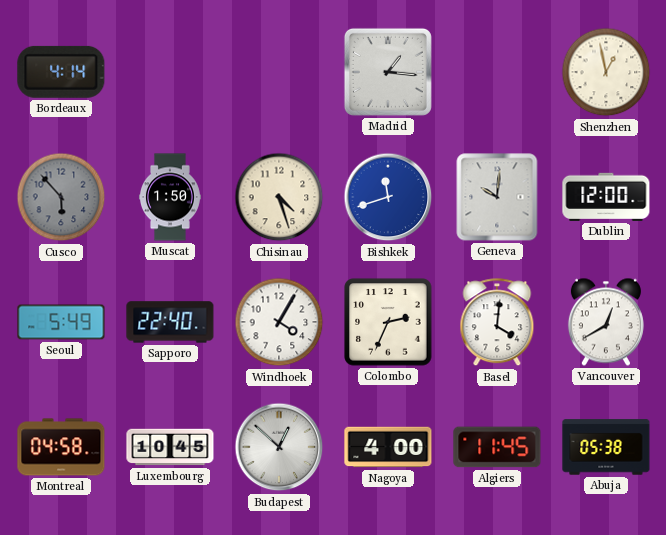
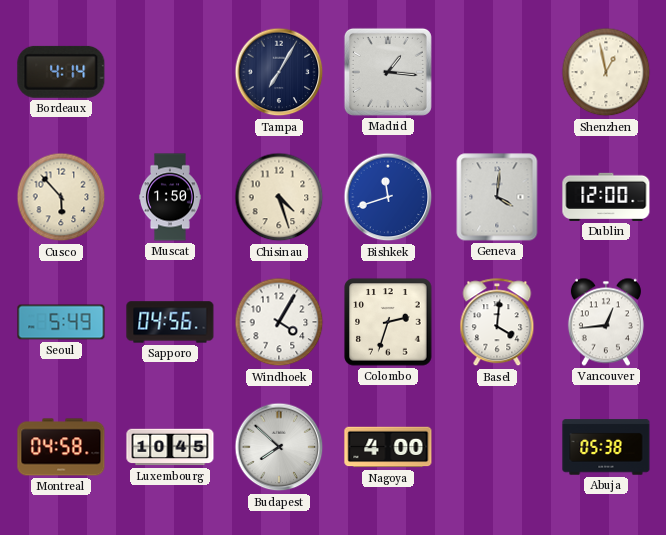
Tampa: none -> 7:05 (279, 72)
Cusco dial: grey -> cream (61, 197)
Geneva: 10:01 -> 4:01 (497, 197)
Sapporo: 22:40 -> 04:56 (170, 322)
Colombo: 2:34 -> 2:33 (388, 322)
Vancouver: 12:40 -> 12:44 (606, 322)
Budapest: 12:52 -> 7:52 (279, 447)
Algiers: 11:45 -> none (497, 447)
